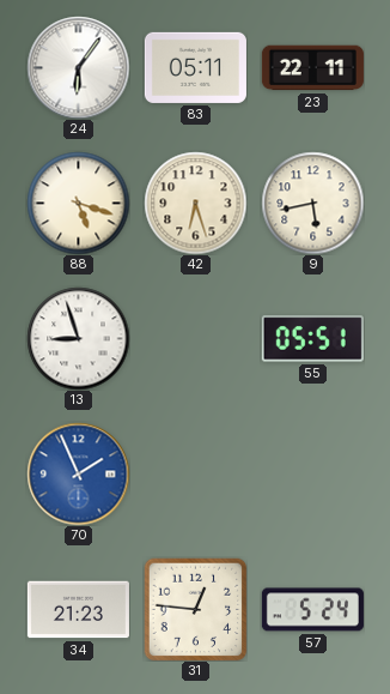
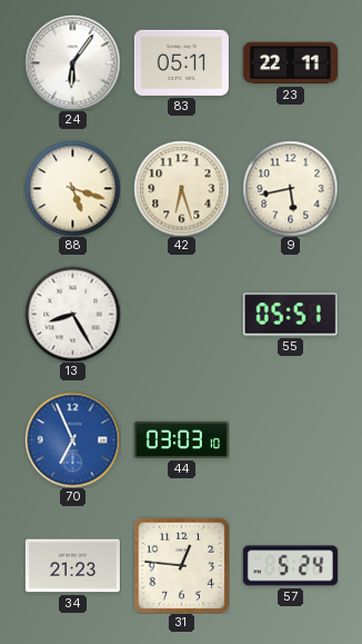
13: 8:57 -> 8:25 (72, 314)
70: 1:56 -> 6:56 (72, 439)
44: none -> 03:03 (181, 439)
